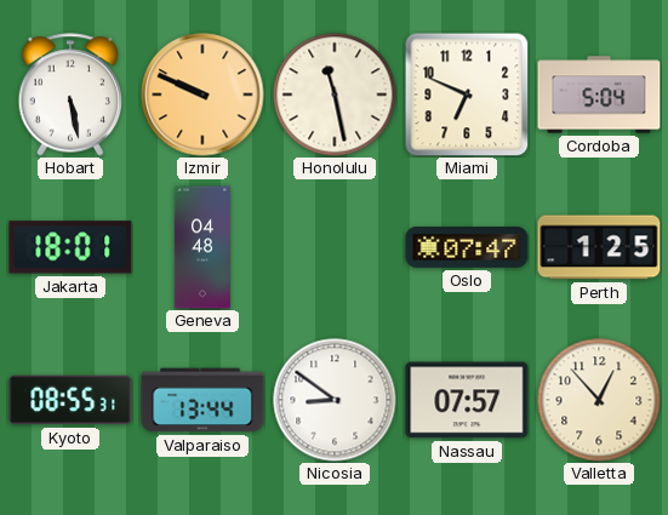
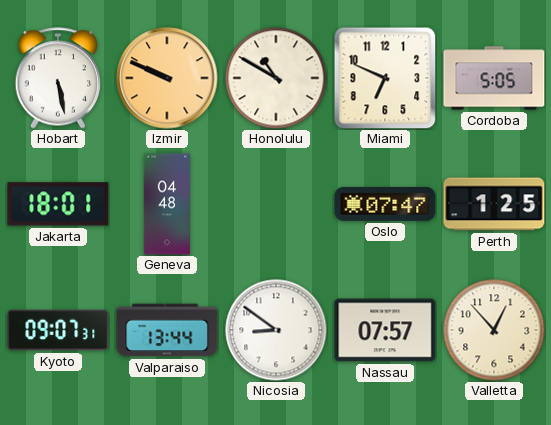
Honolulu: 11:28 -> 10:50 (276, 78)
Cordoba: 5:04 -> 5:05 (494, 78)
Kyoto: 08:55 -> 09:07 (58, 330)
